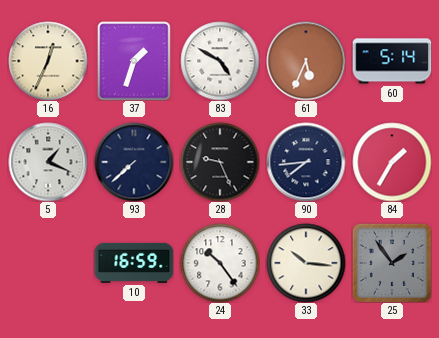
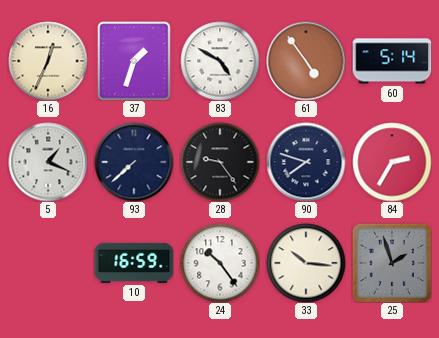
61: 5:34 -> 4:54 (306, 61)
28: 9:26 -> 9:24 (220, 162)
90: 7:44 -> 7:48 (306, 162)
84: 1:35 -> 2:35 (392, 162)
25: 1:54 -> 1:57 (392, 263)
